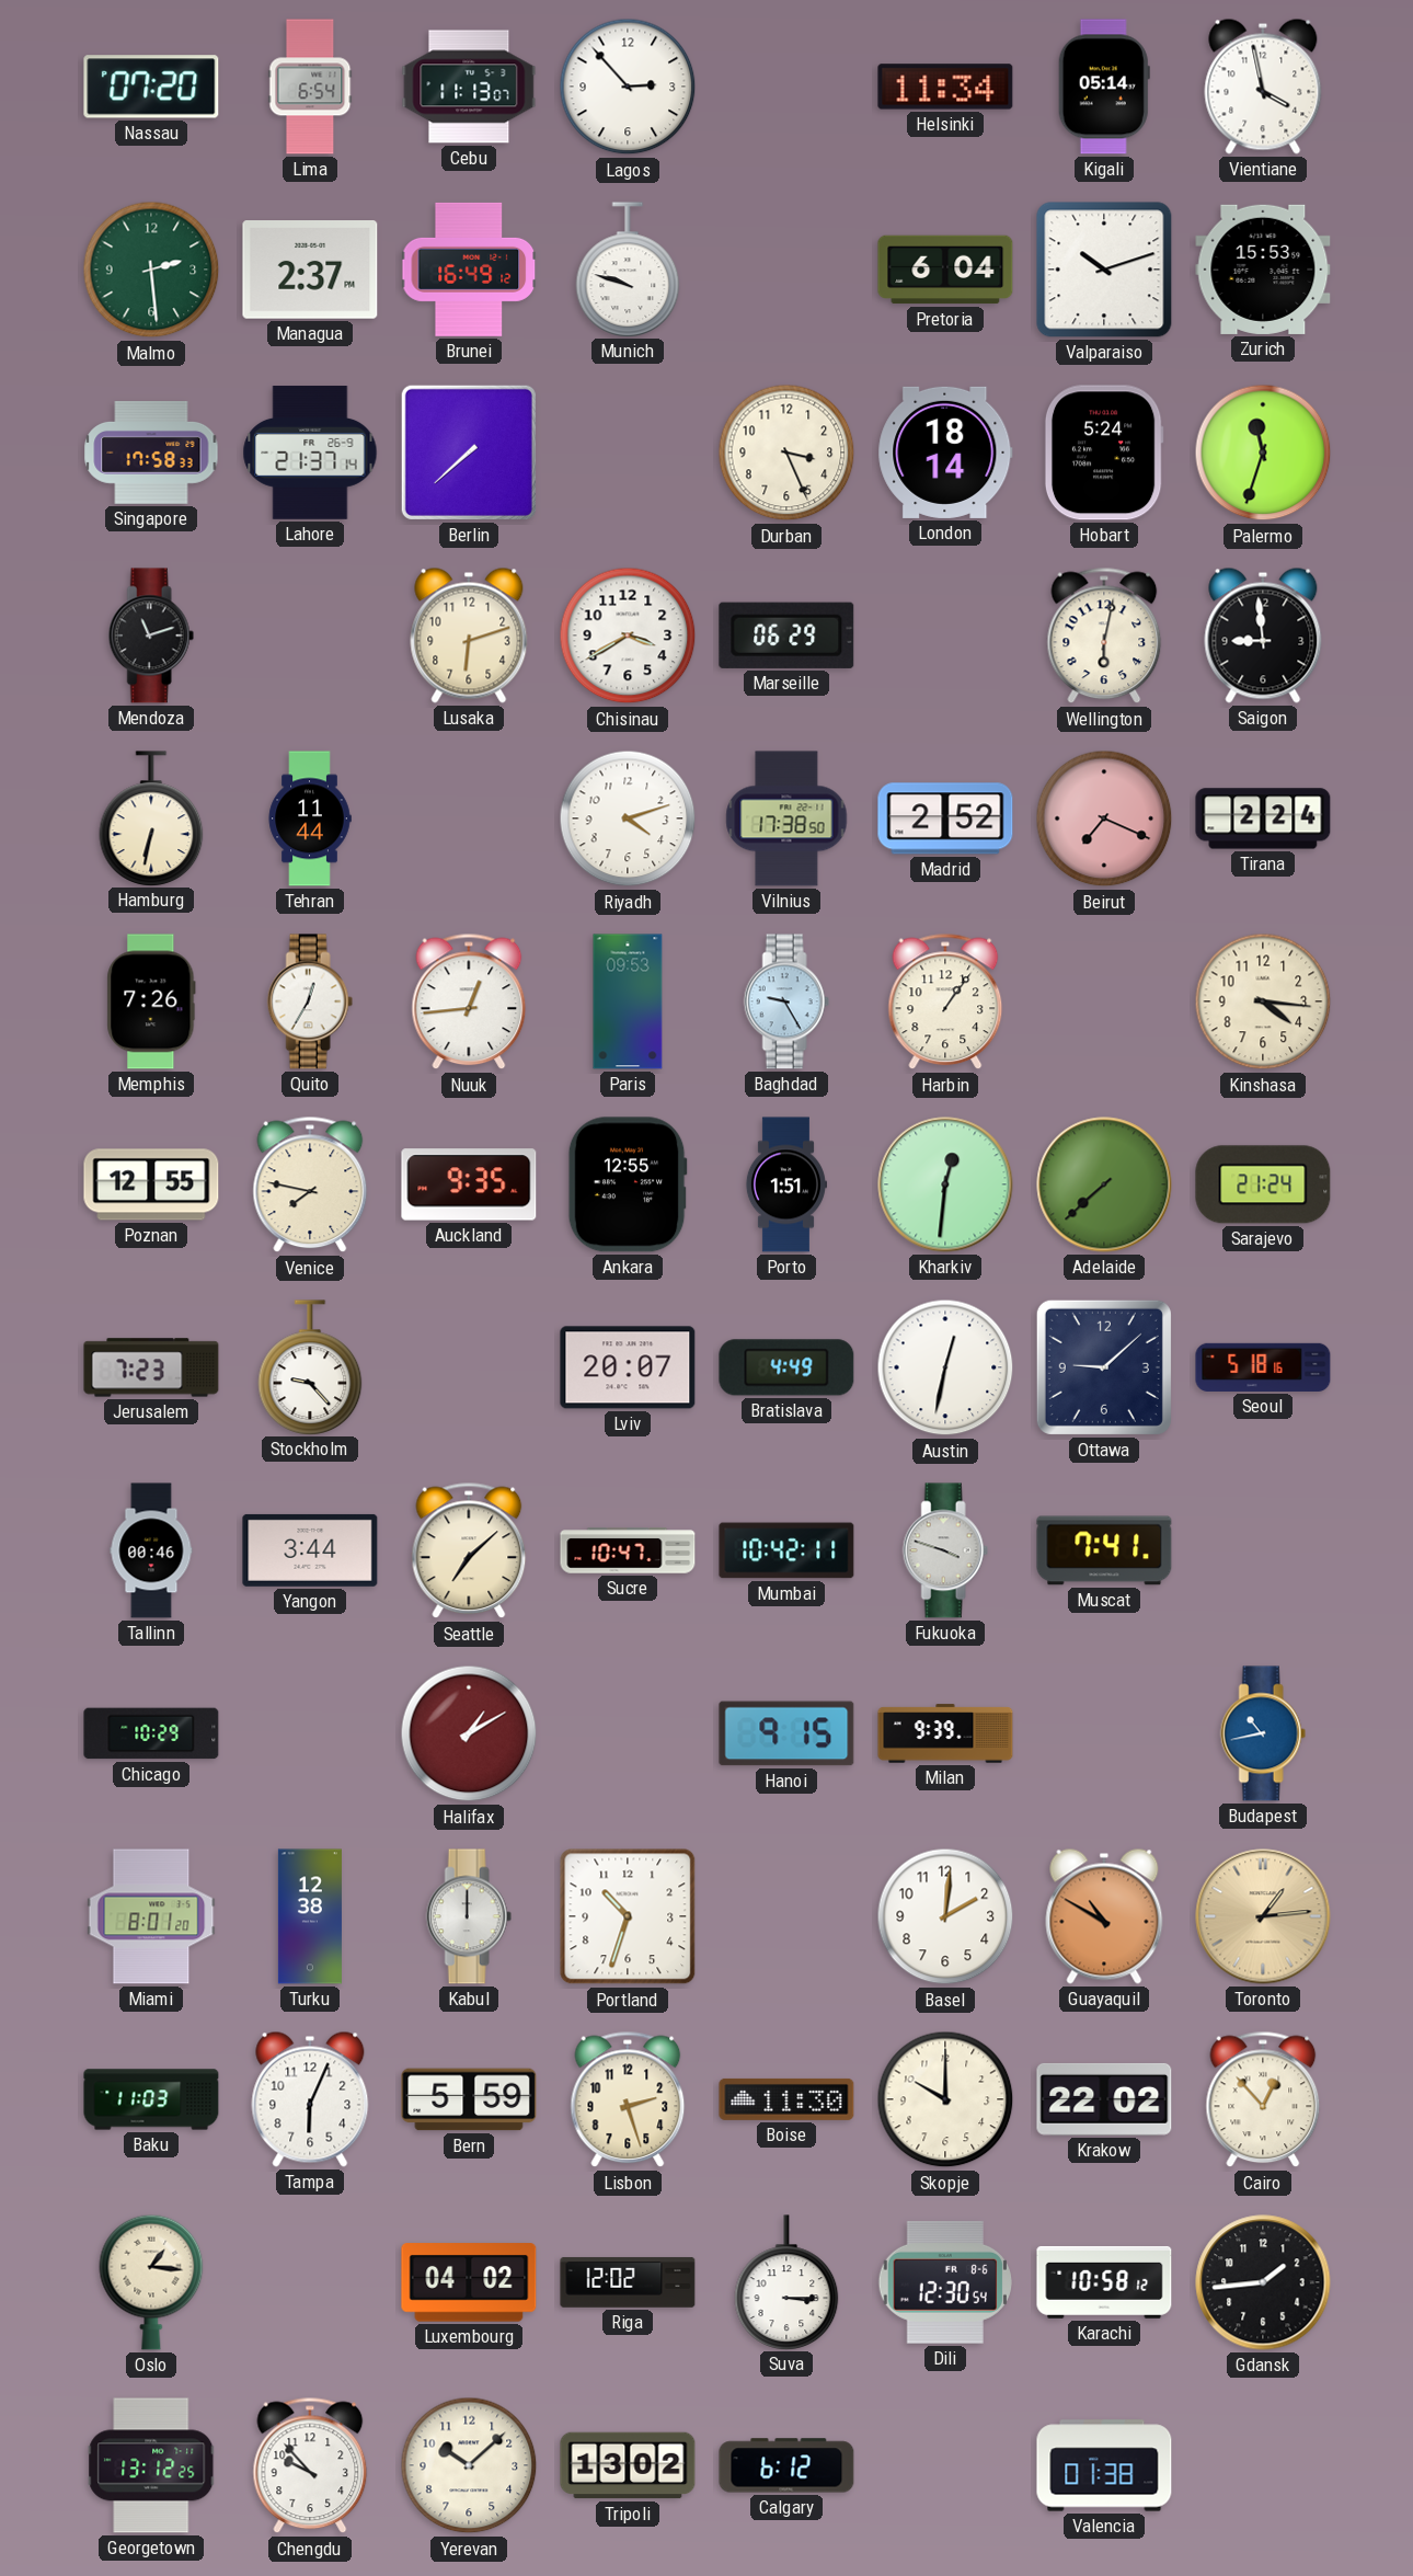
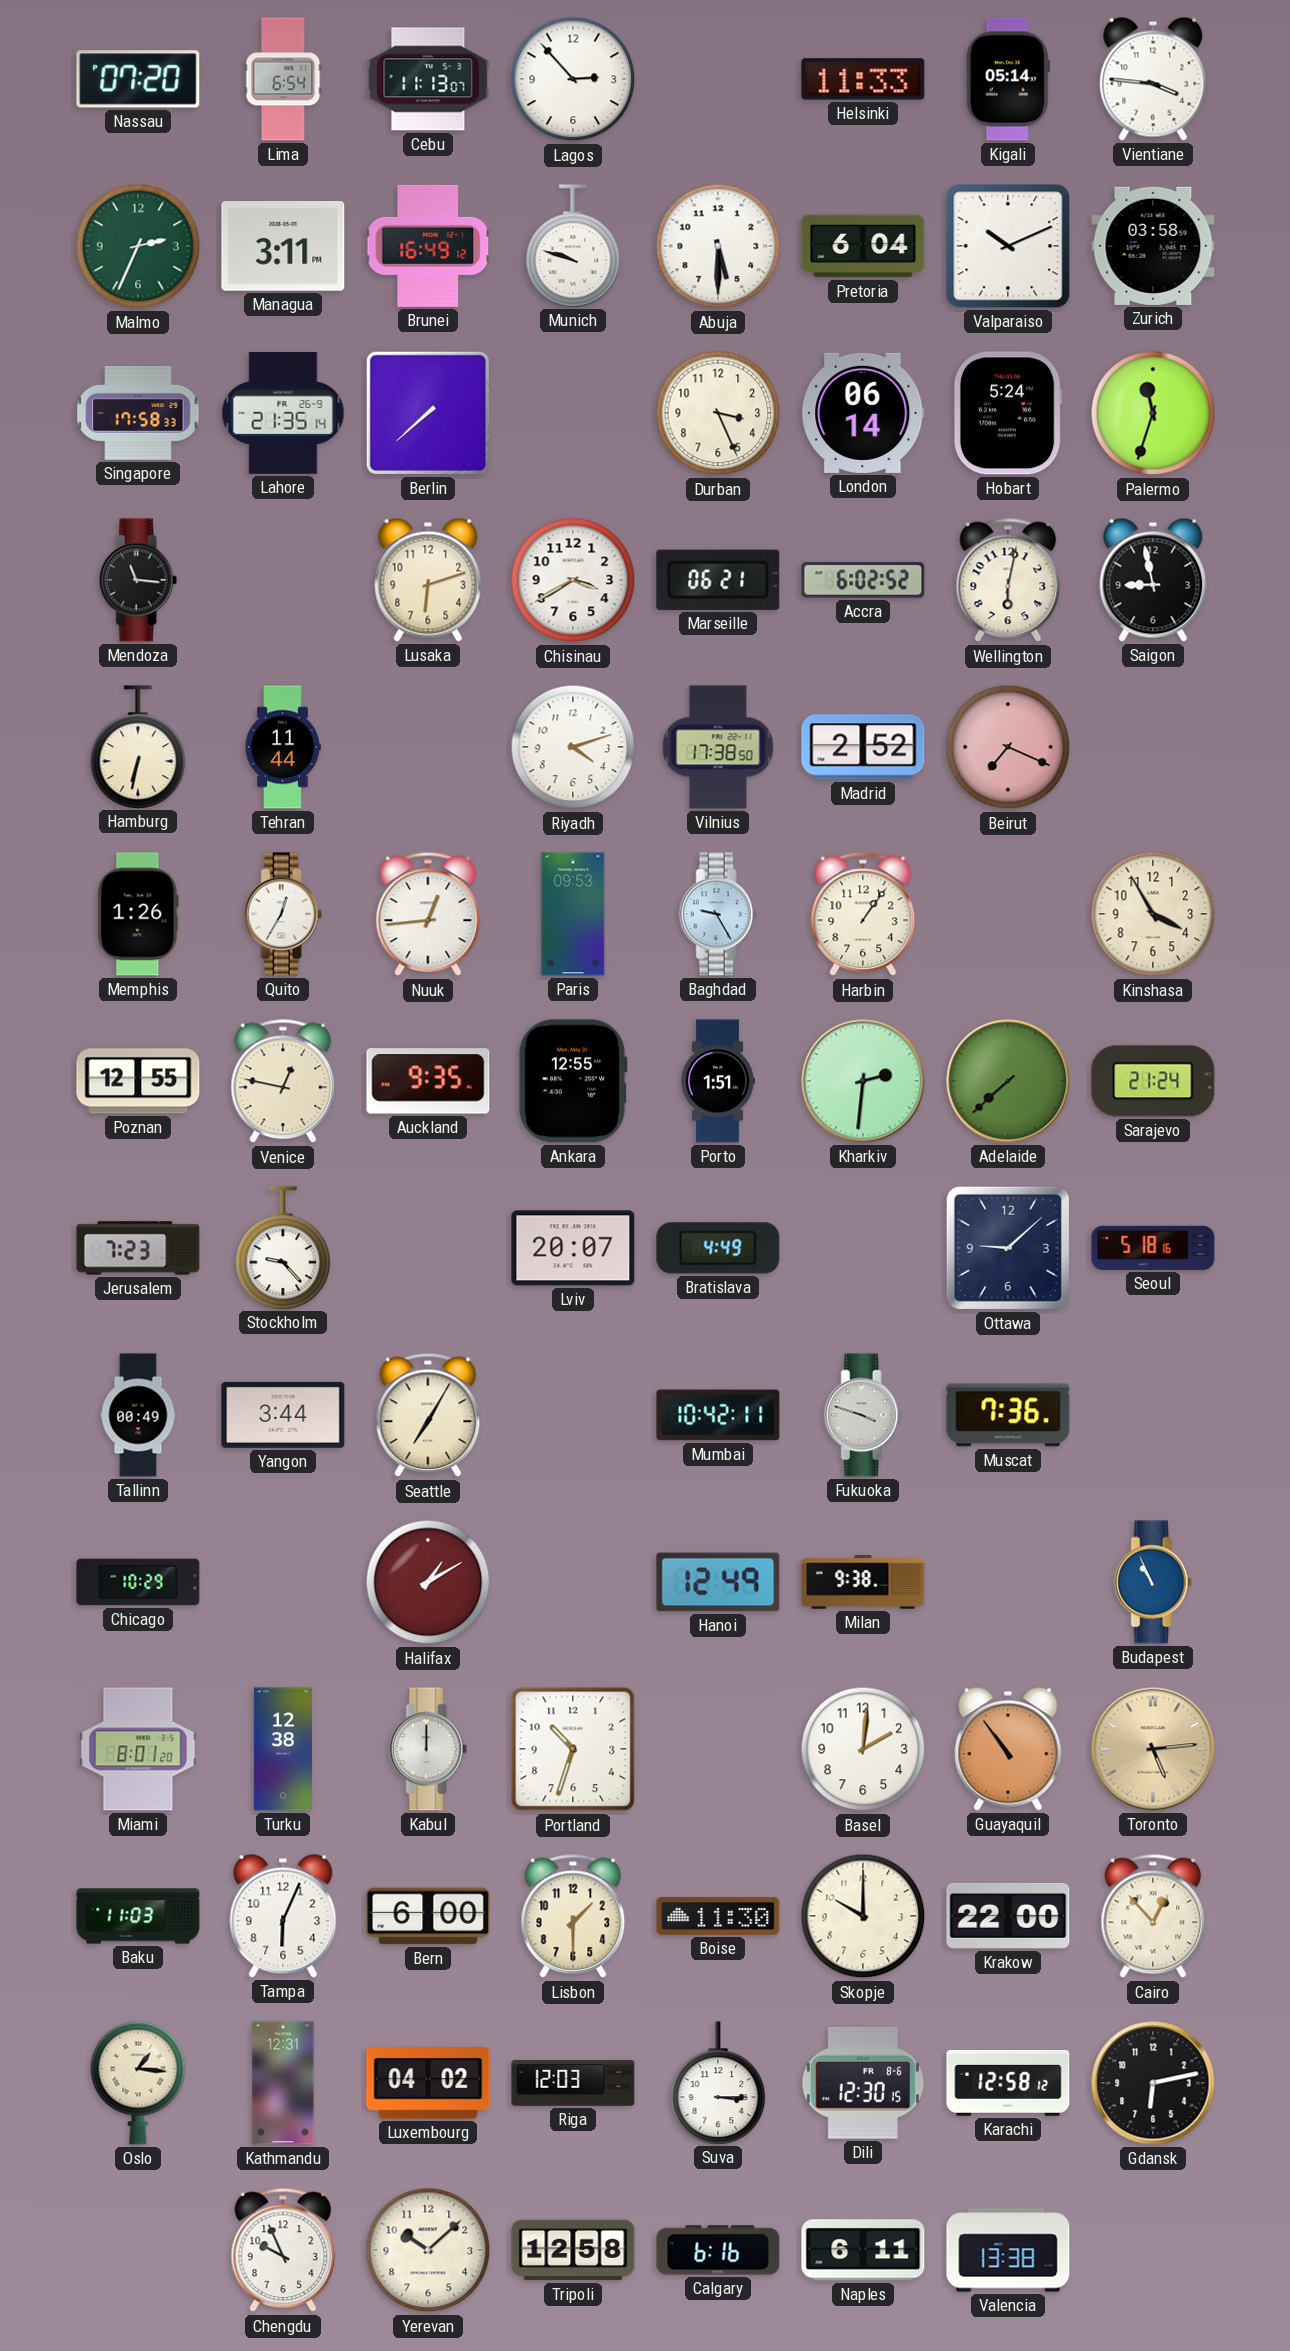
Helsinki: 11:34 -> 11:33 (863, 79)
Vientiane: 3:58 -> 3:46 (1153, 79)
Malmo: 2:29 -> 2:34 (138, 246)
Managua: 2:37 -> 3:11 (283, 247)
Abuja: none -> 5:30 (718, 246)
Valparaiso: 10:12 -> 10:11 (1008, 246)
Zurich: 15:53 -> 03:58 (1153, 246)
Lahore: 21:37 -> 21:35 (283, 413)
London: 18:14 -> 06:14 (863, 413)
Mendoza: 11:12 -> 11:16 (138, 580)
Marseille: 06:29 -> 06:21 (718, 580)
Accra: none -> 6:02 (863, 580)
Saigon: 8:59 -> 8:58 (1153, 580)
Tirana: 2:24 -> none (1263, 818)
Memphis: 7:26 -> 1:26 (138, 914)
Kinshasa: 4:16 -> 3:55 (1153, 914)
Venice: 7:47 -> 12:47 (283, 1081)
Kharkiv: 12:31 -> 2:31 (863, 1081)
Austin: 12:32 -> none (945, 1367)
Tallinn: 00:46 -> 00:49 (138, 1415)
Seattle: 7:08 -> 7:05 (428, 1415)
Sucre: 10:47 -> none (628, 1550)
Muscat: 7:41 -> 7:36 (1008, 1415)
Hanoi: 9:15 -> 12:49 (718, 1582)
Milan: 9:39 -> 9:38 (863, 1582)
Budapest: 10:43 -> 10:56 (1153, 1582)
Guayaquil: 10:50 -> 10:54 (1008, 1749)
Toronto: 1:14 -> 5:14 (1153, 1749)
Bern: 5:59 -> 6:00 (428, 1916)
Lisbon: 2:27 -> 1:30 (573, 1916)
Krakow: 22:02 -> 22:00 (1008, 1916)
Kathmandu: none -> 12:31 (283, 2083)
Riga: 12:02 -> 12:03 (573, 2083)
Dili: 12:30:54 -> 12:30:15 (863, 2083)
Karachi: 10:58 -> 12:58 (1008, 2083)
Gdansk: 1:44 -> 6:13 (1153, 2083)
Georgetown: 13:12 -> none (151, 2465)
Chengdu: 9:53 -> 9:56 (283, 2250)
Tripoli: 13:02 -> 12:58 (573, 2250)
Calgary: 6:12 -> 6:16 (718, 2250)
Naples: none -> 6:11 (863, 2250)
Valencia: 01:38 -> 13:38 (1008, 2250)
